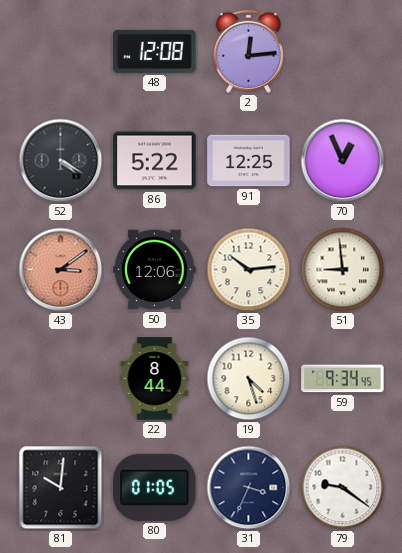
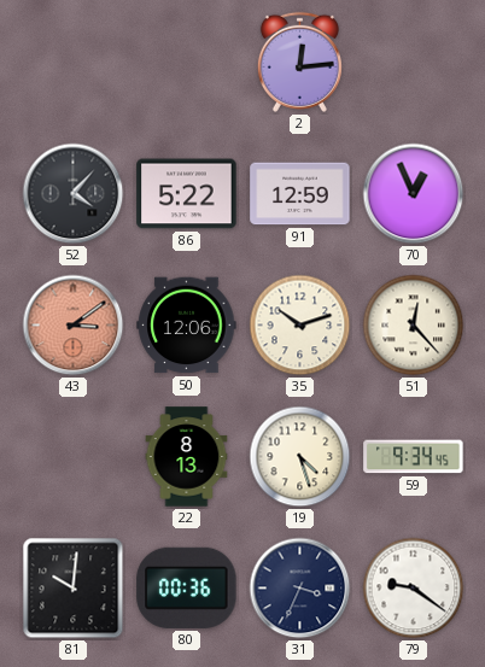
48: 12:08 -> none (155, 51)
52: 4:20 -> 4:07 (74, 194)
91: 12:25 -> 12:59 (300, 194)
35: 10:14 -> 10:12 (300, 326)
51: 8:59 -> 12:23 (414, 326)
22: 8:44 -> 8:13 (187, 457)
80: 01:05 -> 00:36 (187, 587)
